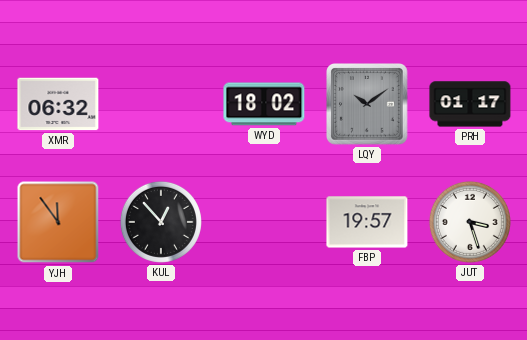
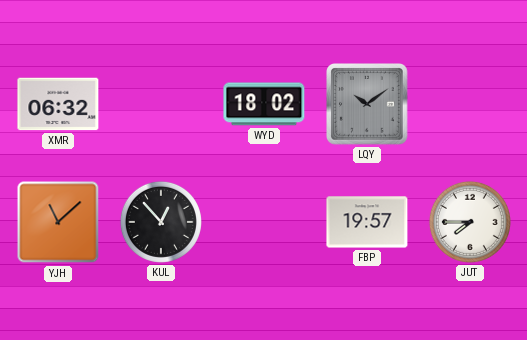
PRH: 01:17 -> none (470, 104)
YJH: 11:54 -> 11:08 (58, 222)
JUT: 3:27 -> 7:45 (470, 222)
